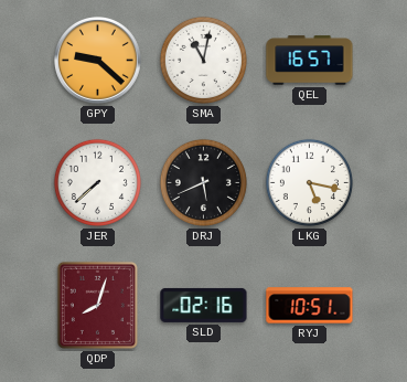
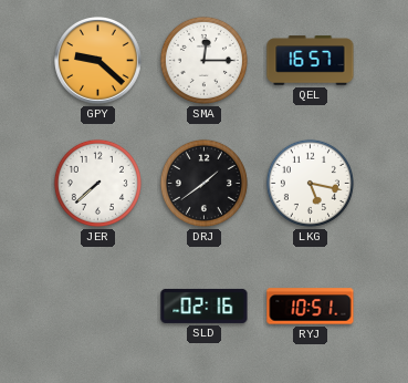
SMA: 11:02 -> 12:15 (203, 60)
DRJ: 5:41 -> 1:39 (203, 183)
QDP: 8:03 -> none (97, 305)
